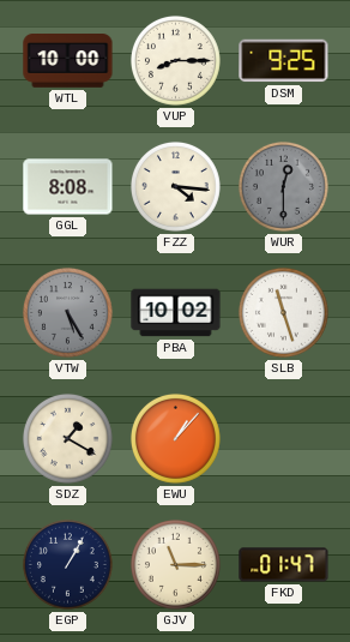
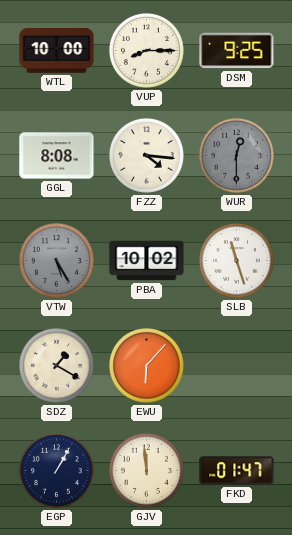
EWU: 1:07 -> 6:07 (146, 365)
GJV: 11:15 -> 11:59 (146, 470)
